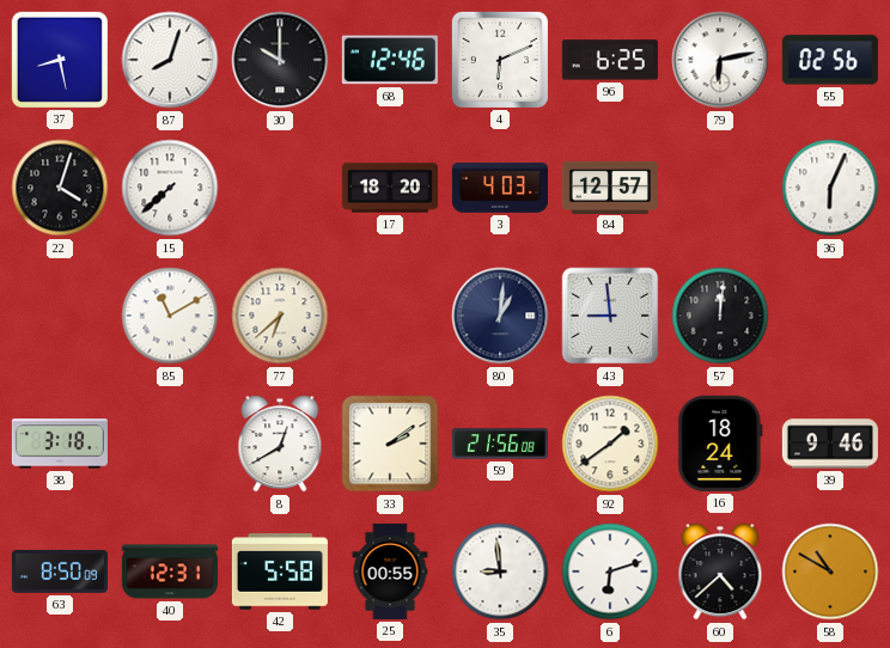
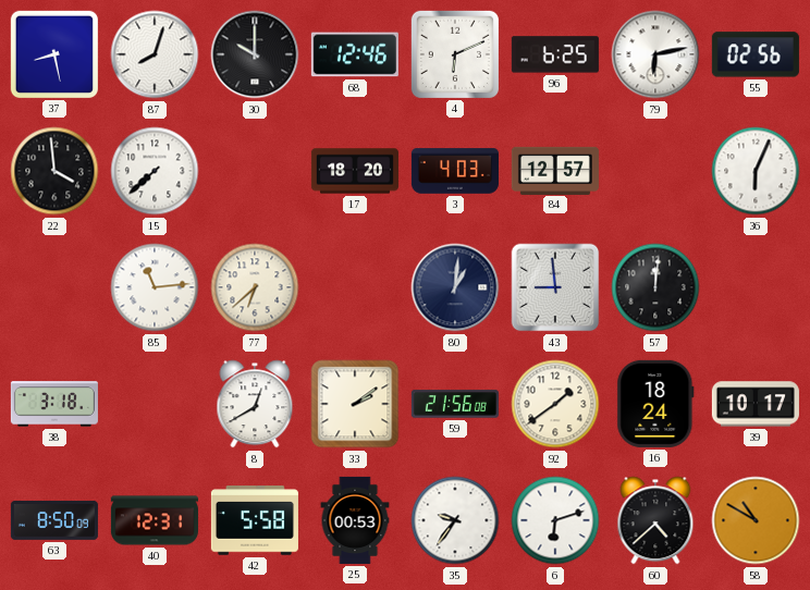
22: 4:03 -> 3:59 (54, 171)
85: 11:10 -> 11:14 (155, 287)
39: 9:46 -> 10:17 (756, 404)
25: 00:55 -> 00:53 (355, 520)
35: 8:59 -> 9:36 (455, 520)
